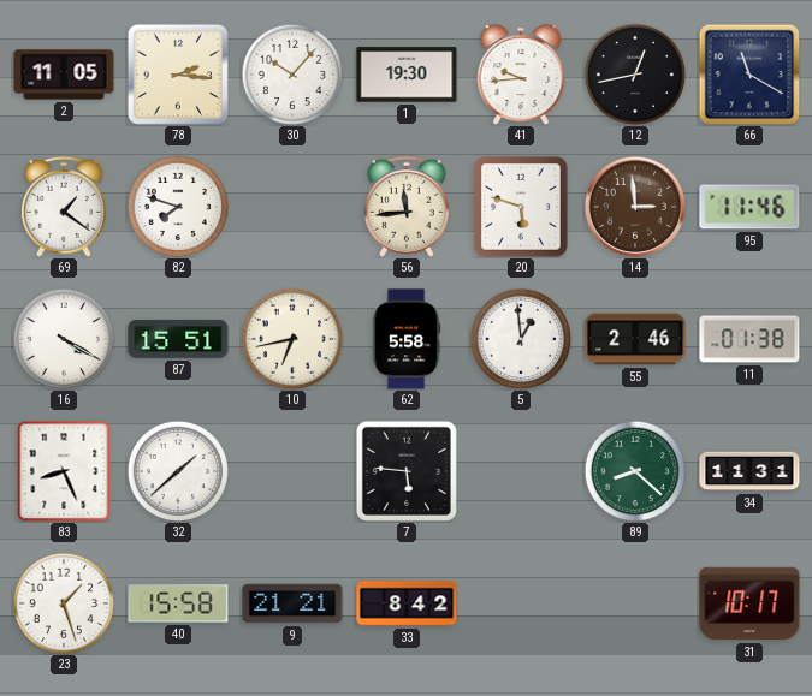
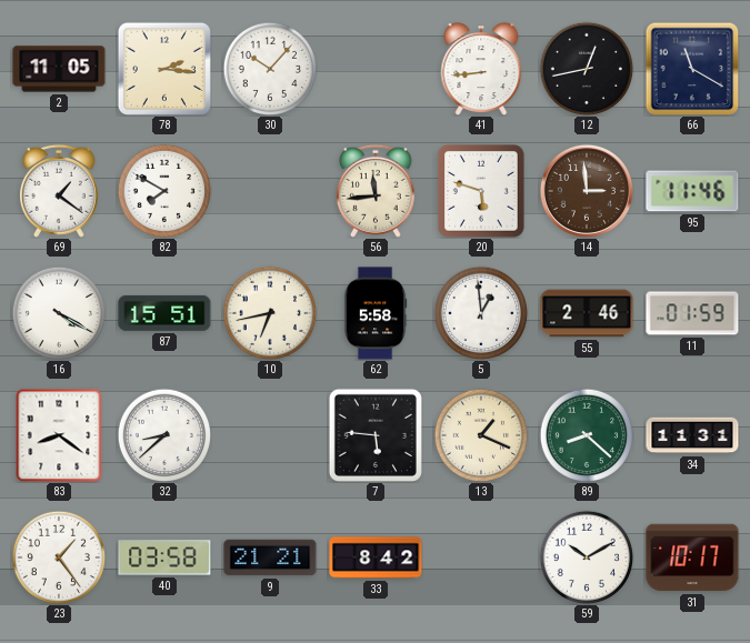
1: 19:30 -> none (407, 75)
41: 9:44 -> 8:44 (481, 69)
82: 7:48 -> 7:50 (163, 190)
11: 01:38 -> 01:59 (692, 313)
83: 8:26 -> 8:21 (59, 435)
32: 1:38 -> 8:38 (163, 434)
13: none -> 1:19 (480, 434)
23: 1:27 -> 1:24 (58, 556)
40: 15:58 -> 03:58 (164, 557)
59: none -> 10:10 (586, 556)
